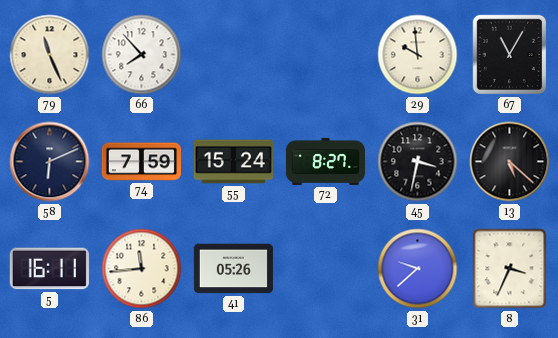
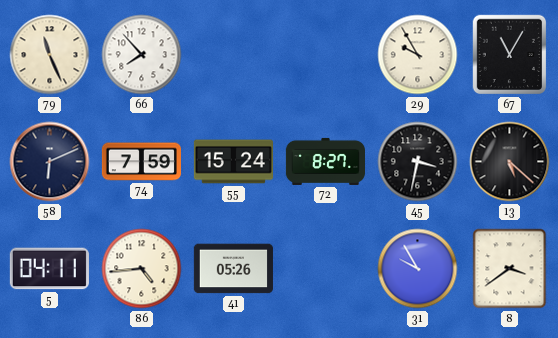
29: 9:59 -> 9:55 (418, 55)
5: 16:11 -> 04:11 (49, 269)
86: 11:44 -> 4:44 (142, 269)
31: 9:38 -> 9:55 (418, 269)
8: 3:34 -> 3:39 (510, 269)
